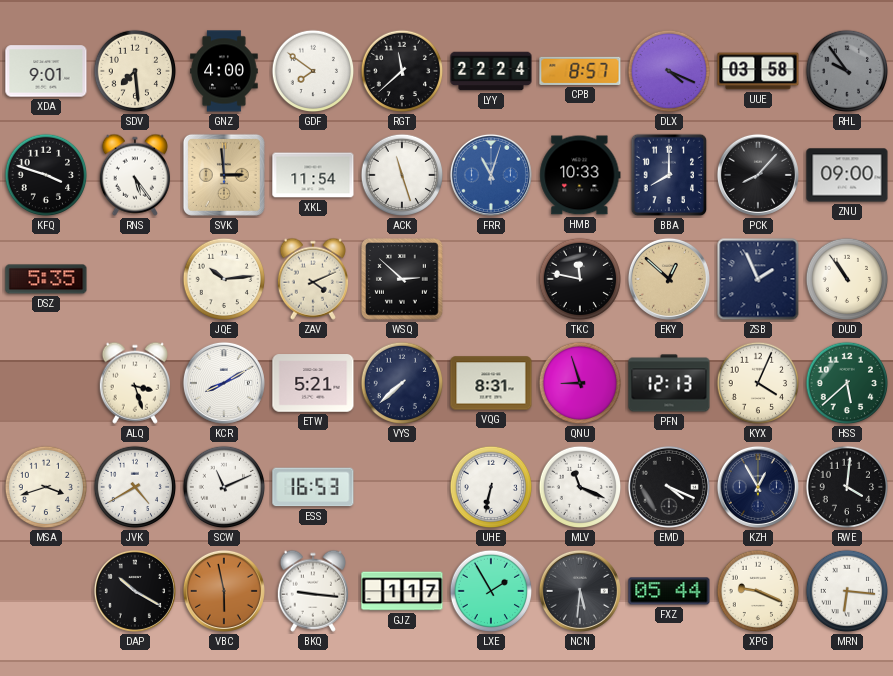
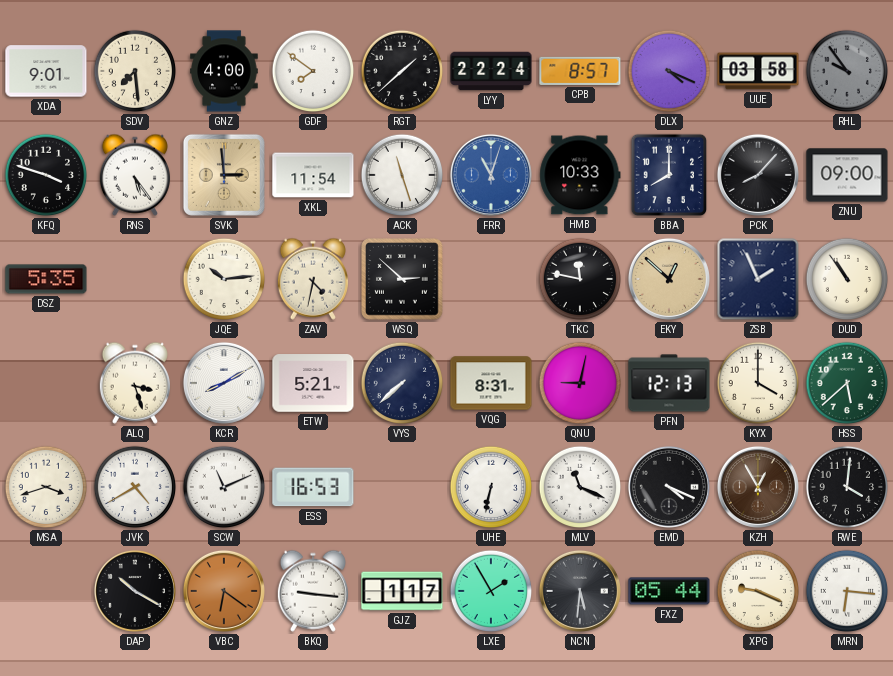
RGT: 11:38 -> 1:38 (402, 71)
ZAV: 4:11 -> 4:32 (312, 279)
QNU: 8:57 -> 9:02 (580, 383)
KYX: 4:04 -> 4:00 (758, 383)
KZH dial: navy -> brown (758, 487)
VBC: 5:58 -> 6:21 (224, 591)
